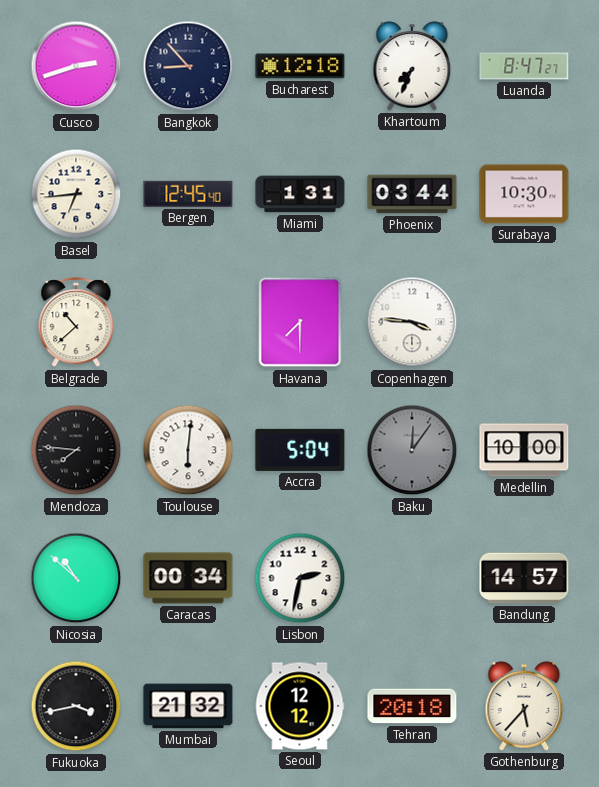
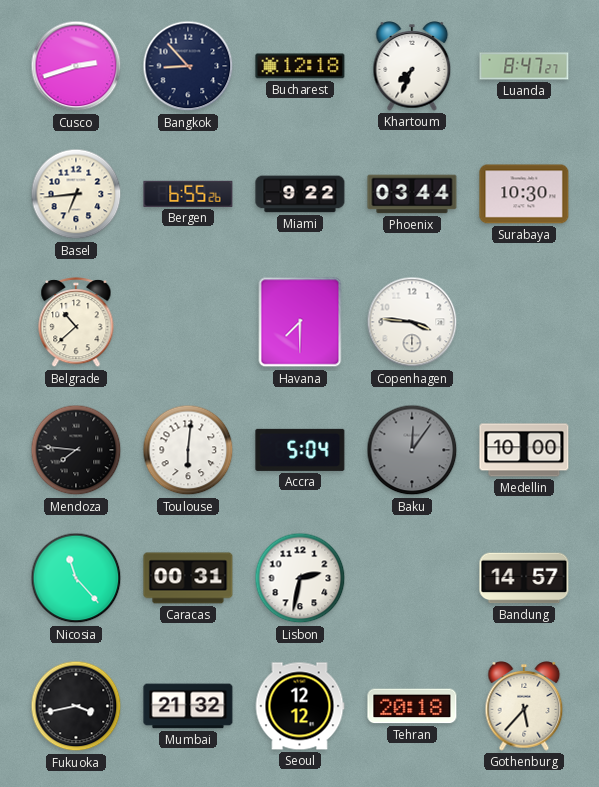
Bergen: 12:45 -> 6:55 (188, 194)
Miami: 1:31 -> 9:22 (300, 194)
Nicosia: 10:52 -> 11:23 (76, 578)
Caracas: 00:34 -> 00:31 (188, 578)
